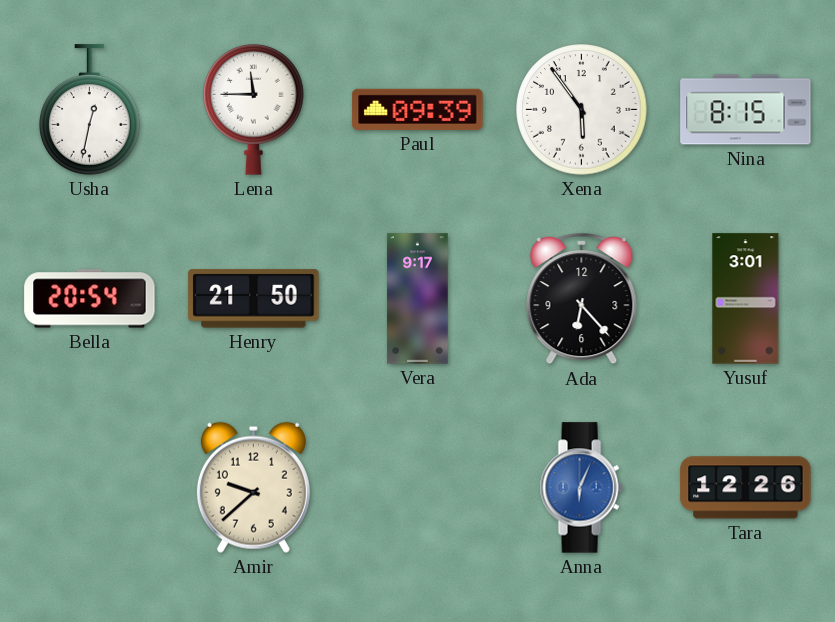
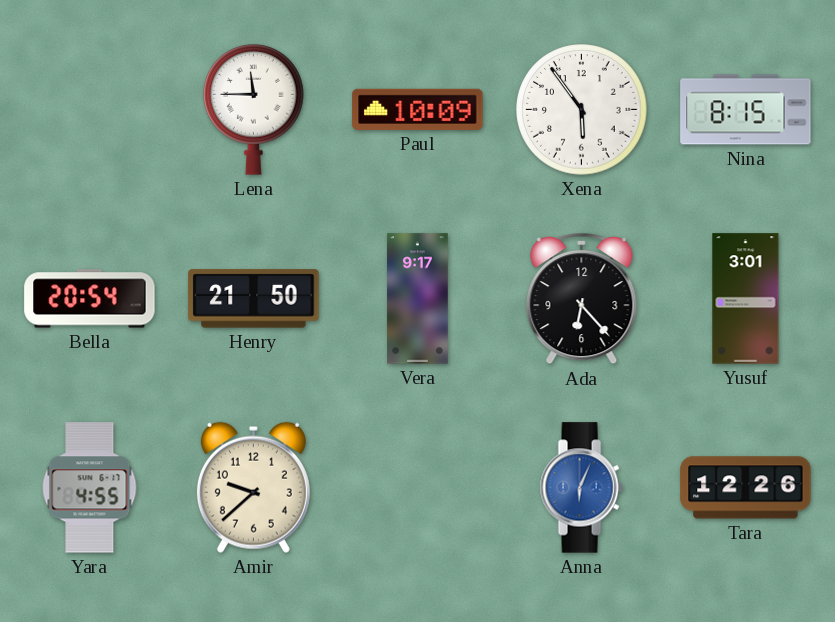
Usha: 12:32 -> none (90, 110)
Paul: 09:39 -> 10:09 (418, 109)
Yara: none -> 4:55 (90, 488)
